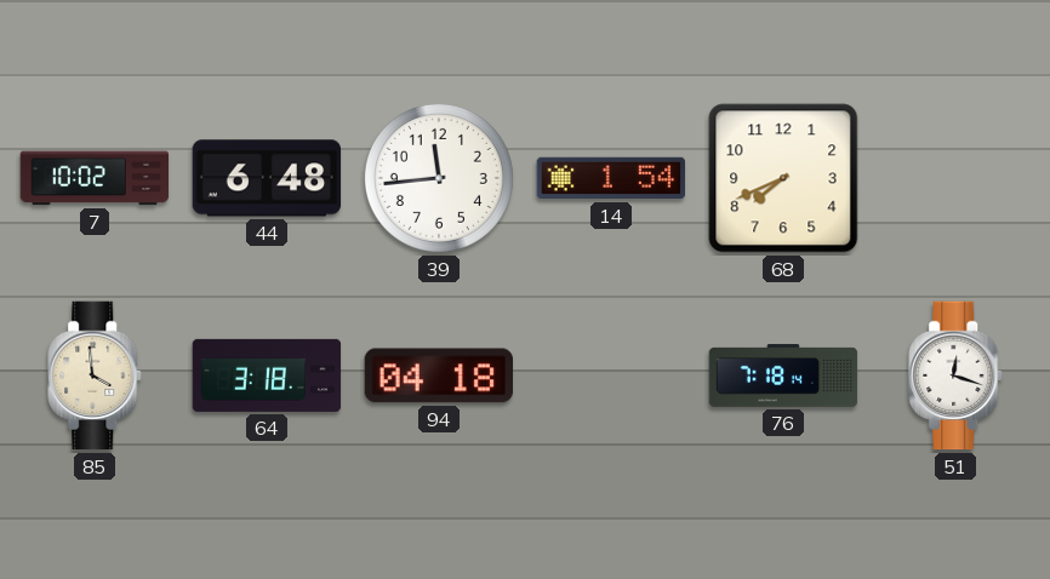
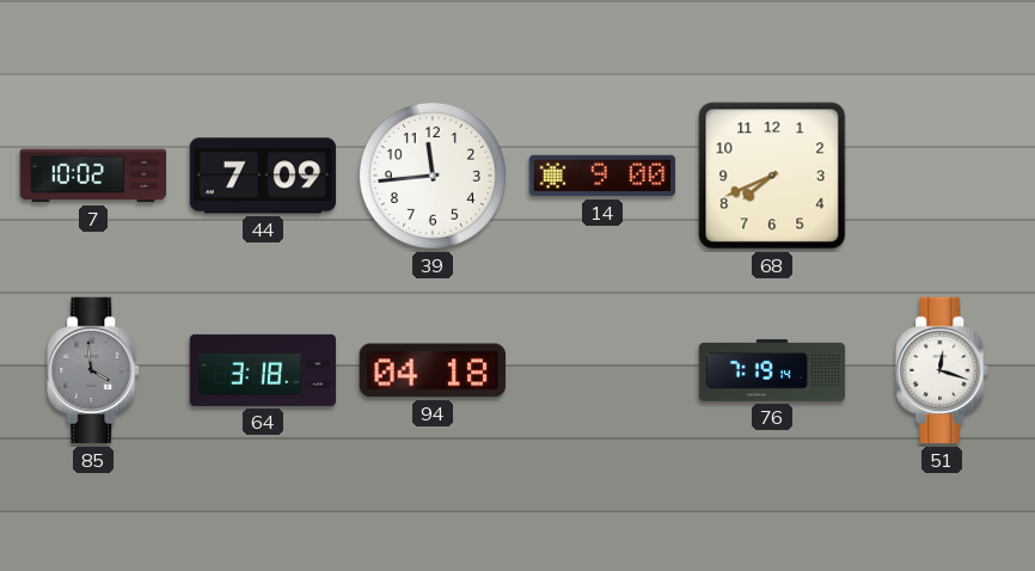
44: 6:48 -> 7:09 (263, 176)
14: 1:54 -> 9:00 (602, 176)
85 dial: cream -> grey (94, 370)
76: 7:18 -> 7:19 (772, 370)
